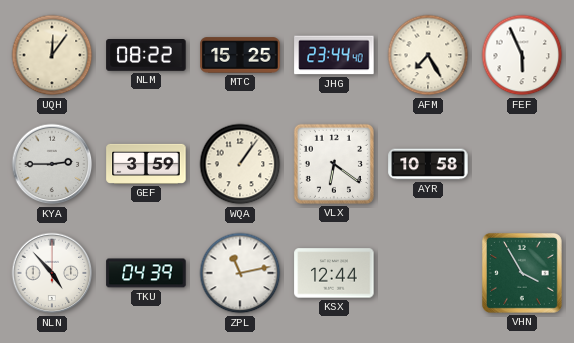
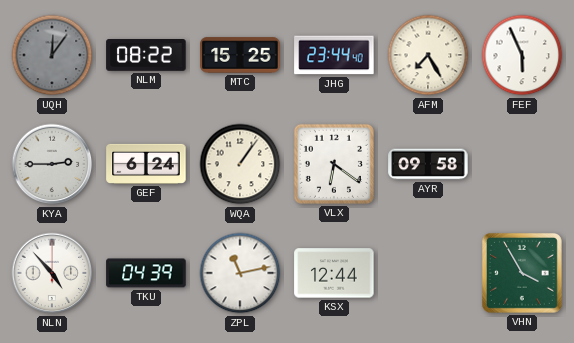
UQH dial: cream -> grey (52, 55)
GEF: 3:59 -> 6:24 (146, 164)
AYR: 10:58 -> 09:58 (428, 164)
